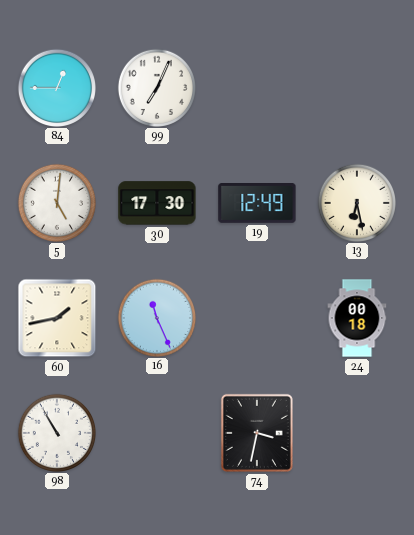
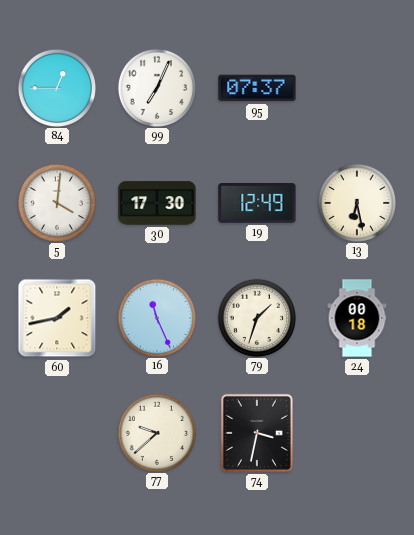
95: none -> 07:37 (257, 88)
5: 5:01 -> 4:01 (56, 202)
79: none -> 1:33 (256, 317)
98: 10:55 -> none (56, 432)
77: none -> 9:38 (156, 432)
